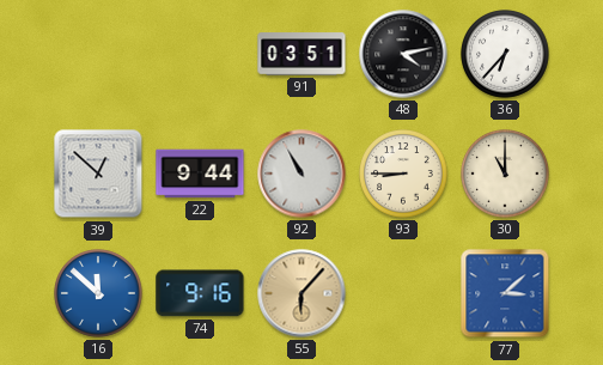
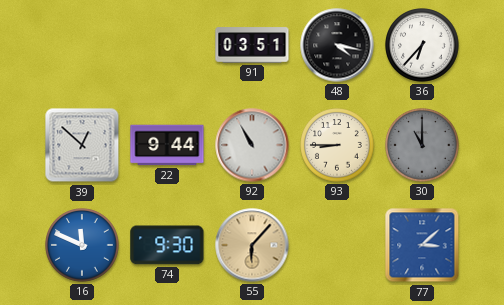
48: 4:13 -> 4:17 (337, 45)
30 dial: cream -> grey (422, 145)
16: 11:52 -> 11:49 (82, 245)
74: 9:16 -> 9:30 (167, 245)
